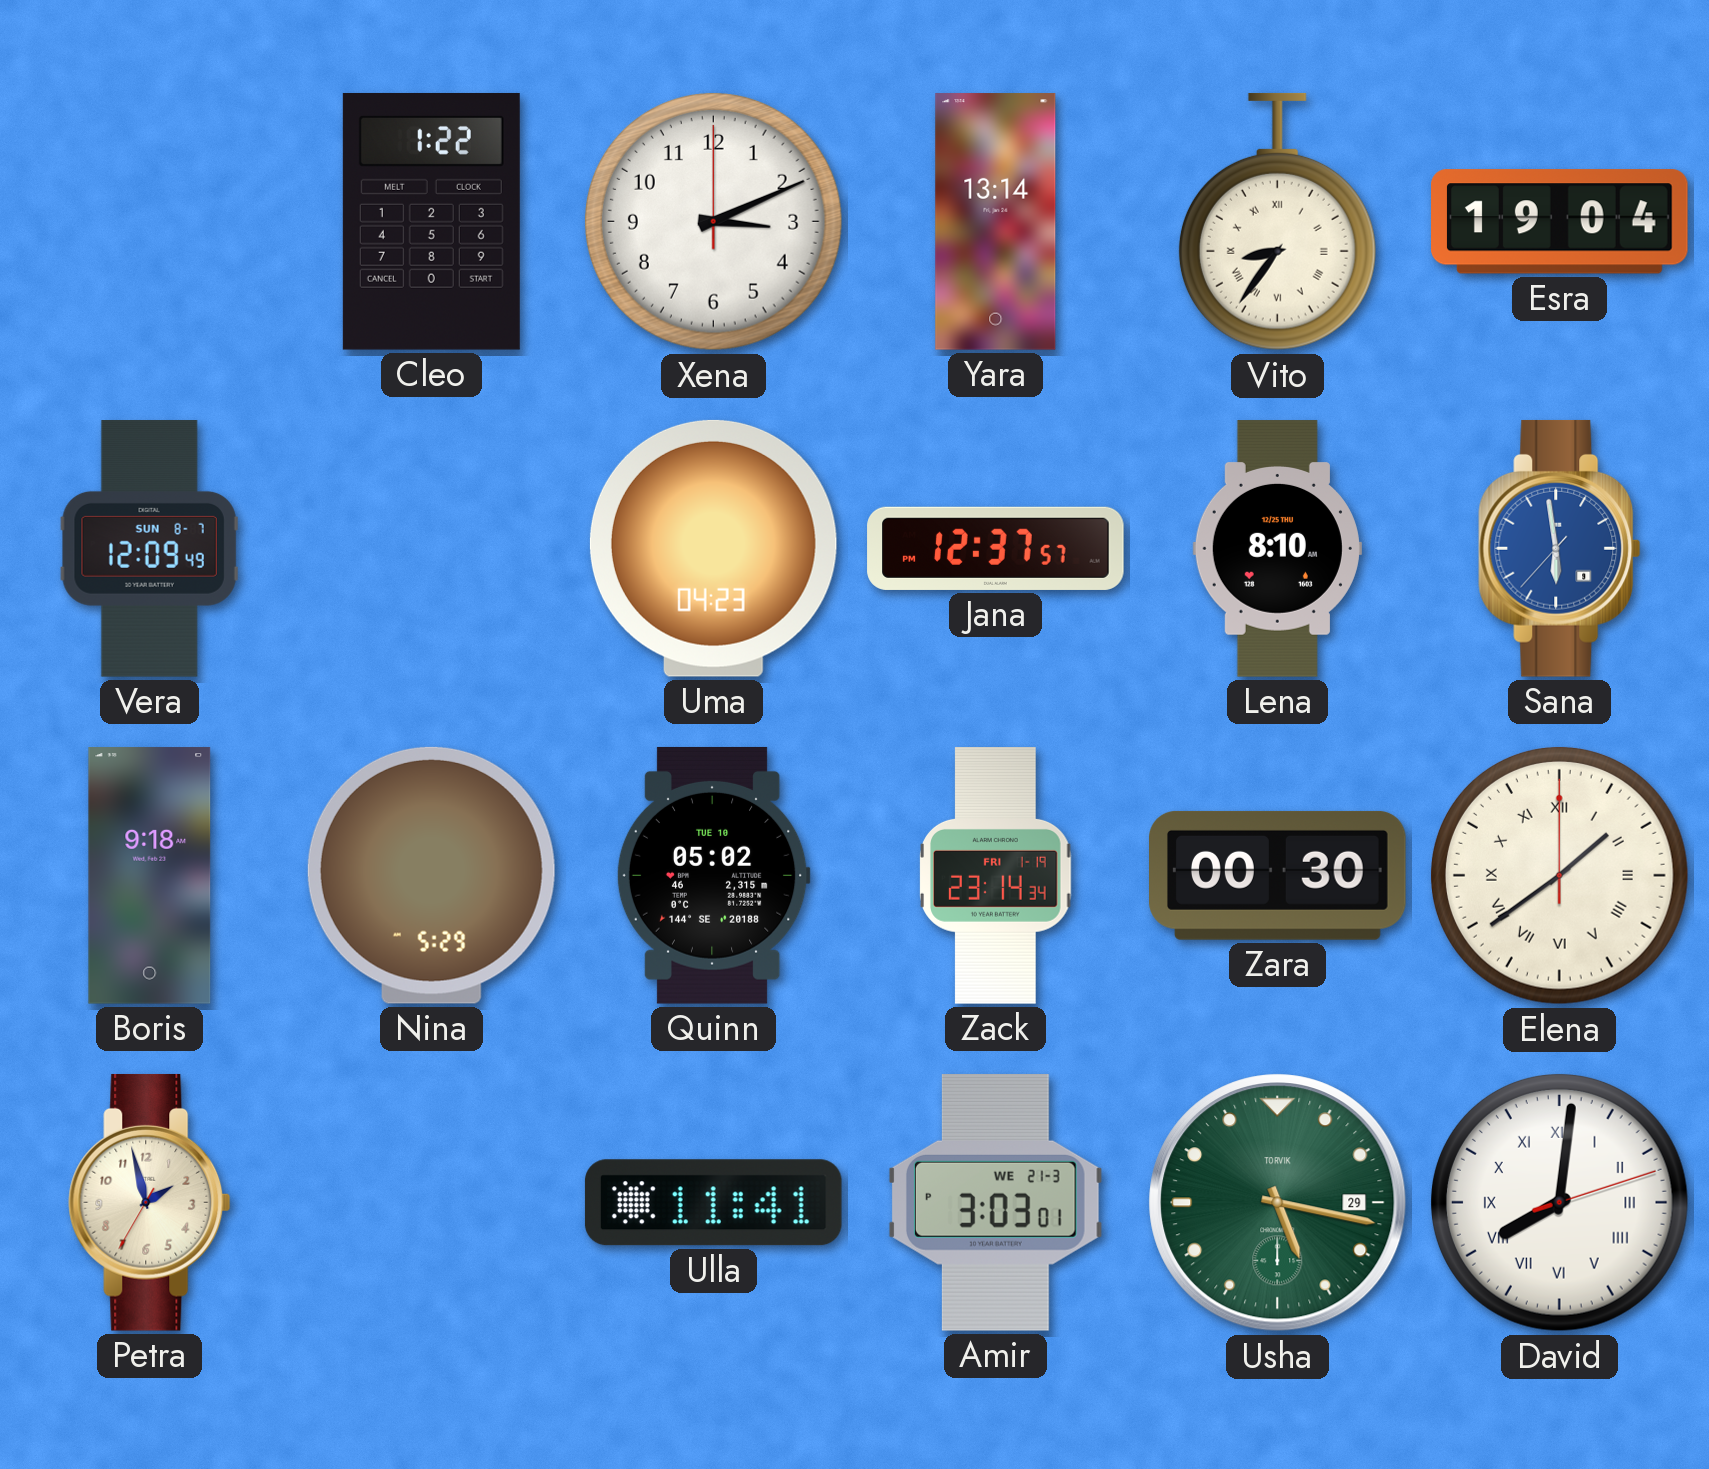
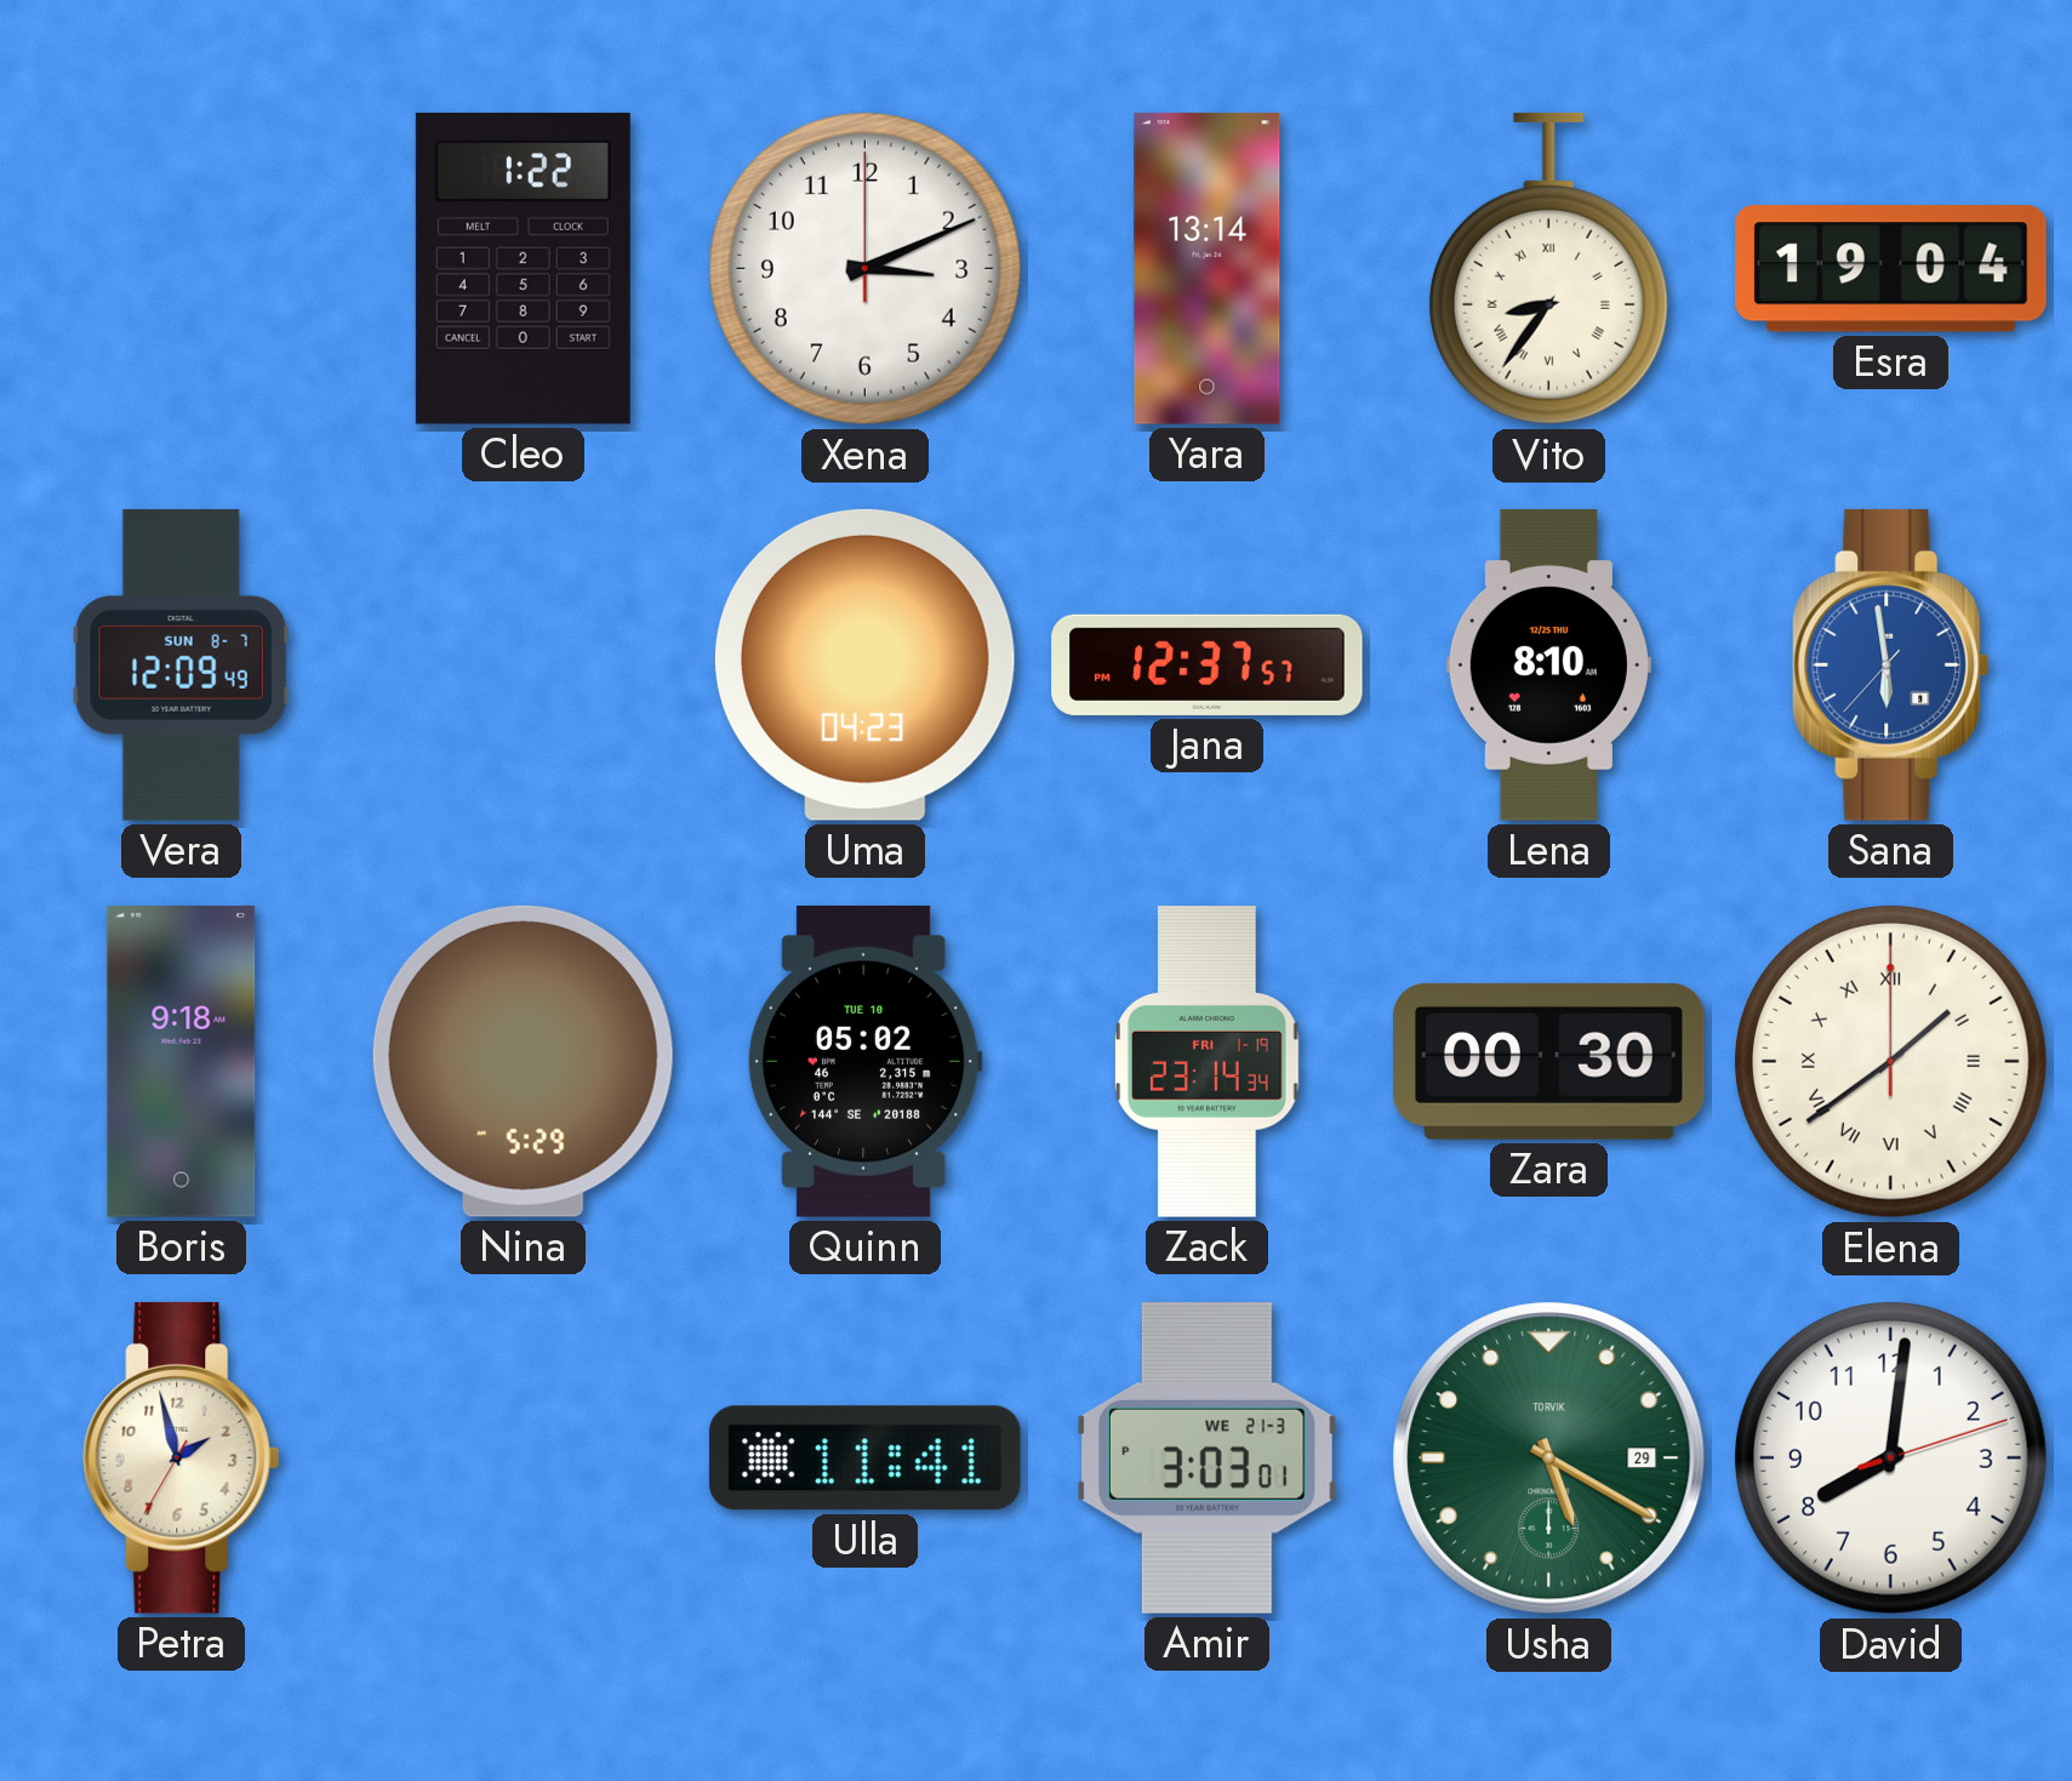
Usha: 5:17 -> 5:20 (1549, 1459)
David numerals: Roman -> Arabic (1890, 1457)
